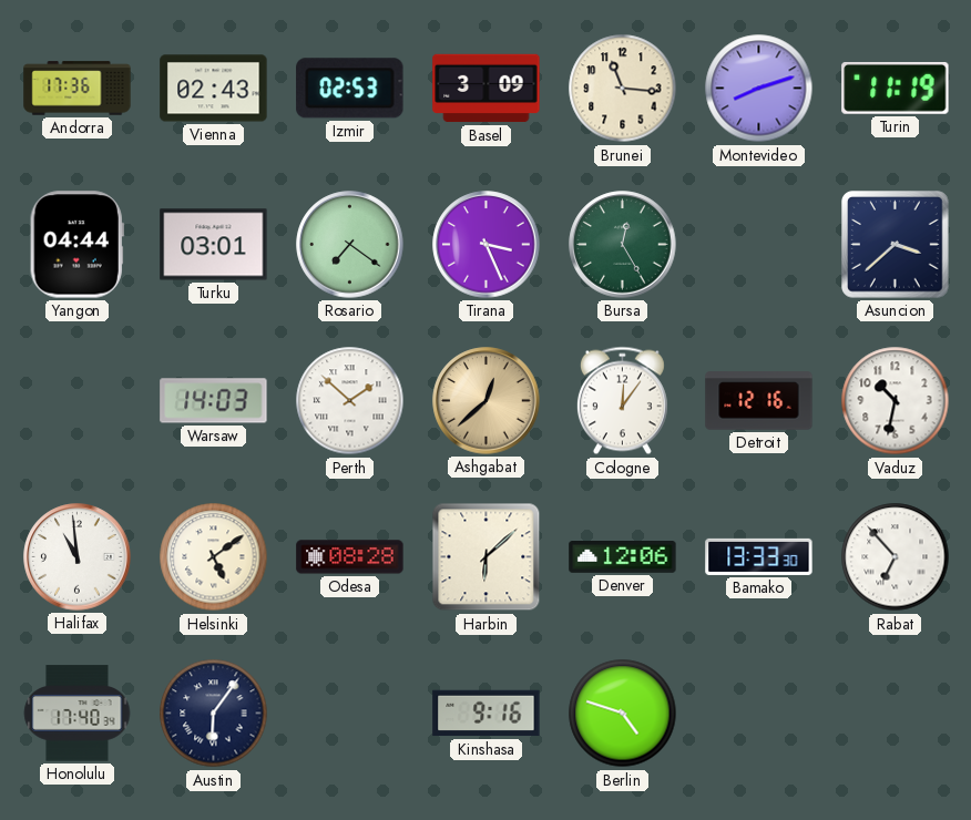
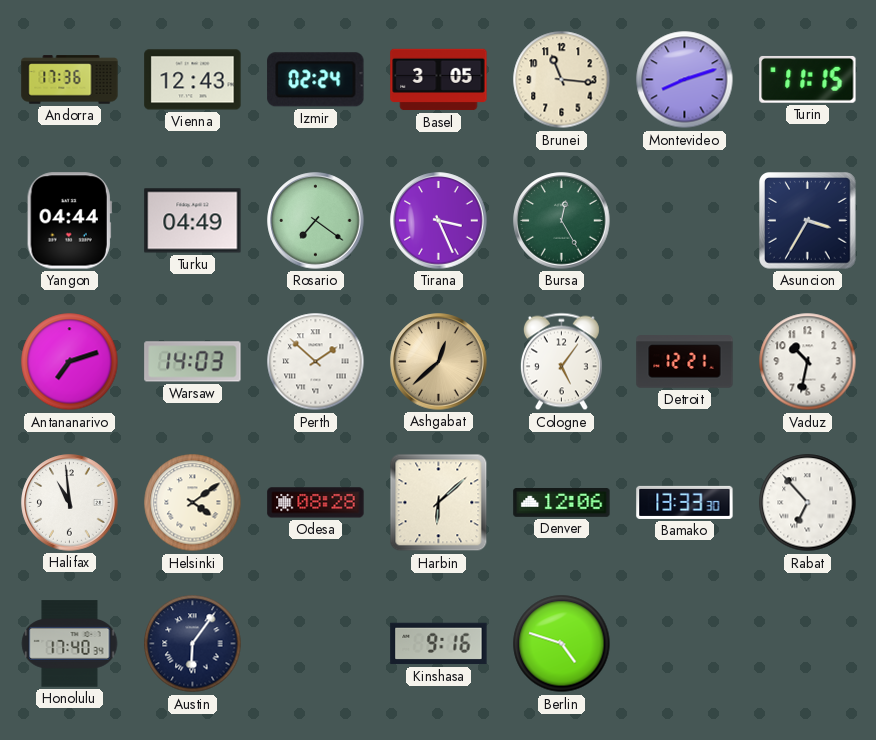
Vienna: 02:43 -> 12:43 (193, 80)
Izmir: 02:53 -> 02:24 (316, 80)
Basel: 3:09 -> 3:05 (439, 80)
Turin: 11:19 -> 11:15 (808, 79)
Turku: 03:01 -> 04:49 (193, 221)
Asuncion: 3:38 -> 3:35 (808, 221)
Antananarivo: none -> 7:12 (70, 362)
Cologne: 12:06 -> 5:06 (561, 362)
Detroit: 12:16 -> 12:21 (685, 362)
Helsinki: 5:09 -> 4:09 (193, 503)
